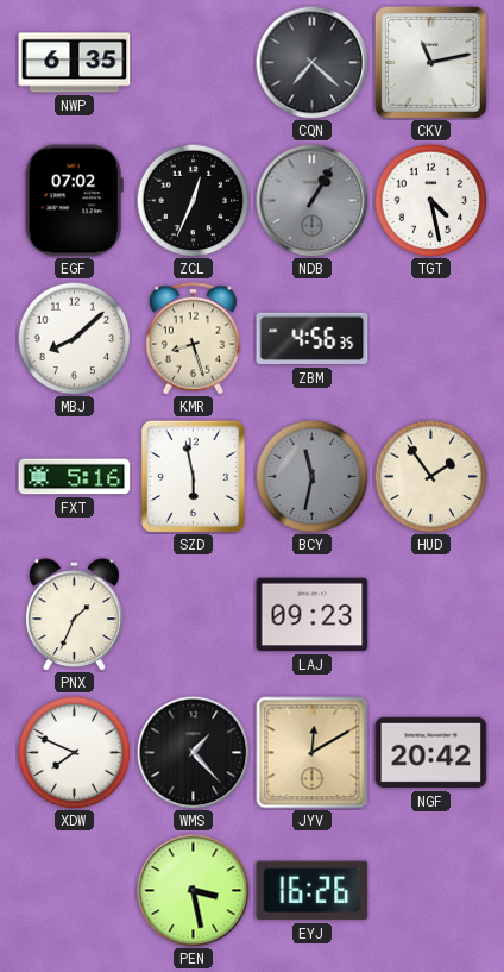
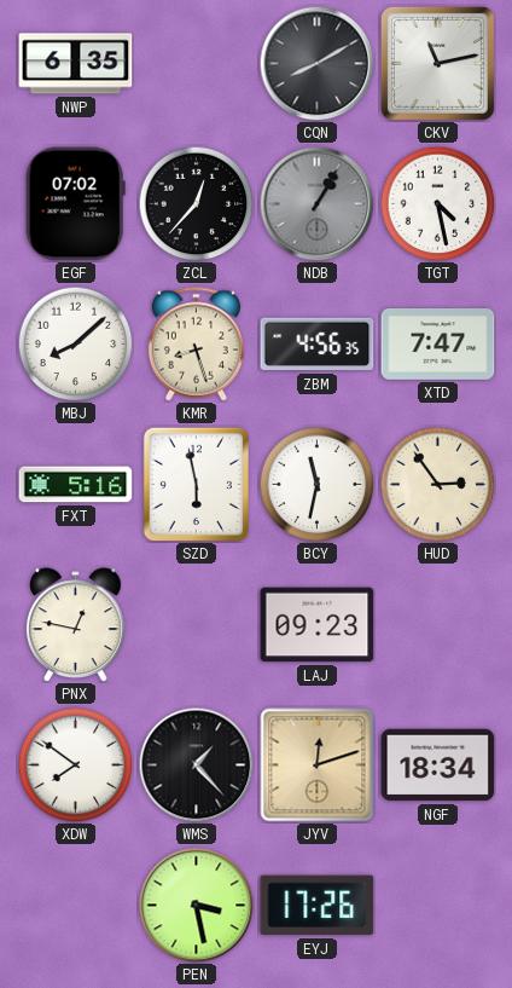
CQN: 7:22 -> 8:10 (316, 63)
ZCL: 12:34 -> 12:37 (196, 203)
XTD: none -> 7:47 (438, 345)
BCY dial: grey -> white (316, 484)
HUD: 1:54 -> 2:54 (437, 484)
PNX: 1:34 -> 12:47 (76, 624)
XDW: 7:49 -> 7:51 (75, 764)
JYV: 12:10 -> 12:12 (318, 765)
NGF: 20:42 -> 18:34 (438, 765)
EYJ: 16:26 -> 17:26 (318, 906)
